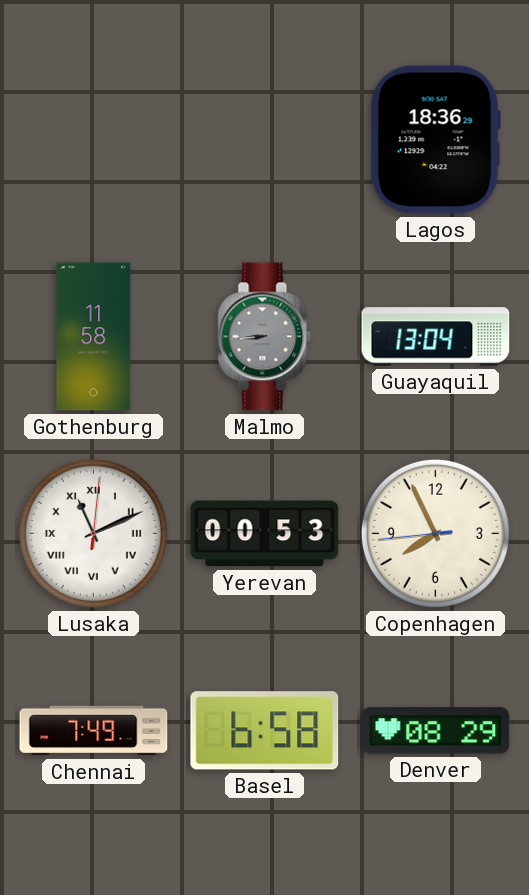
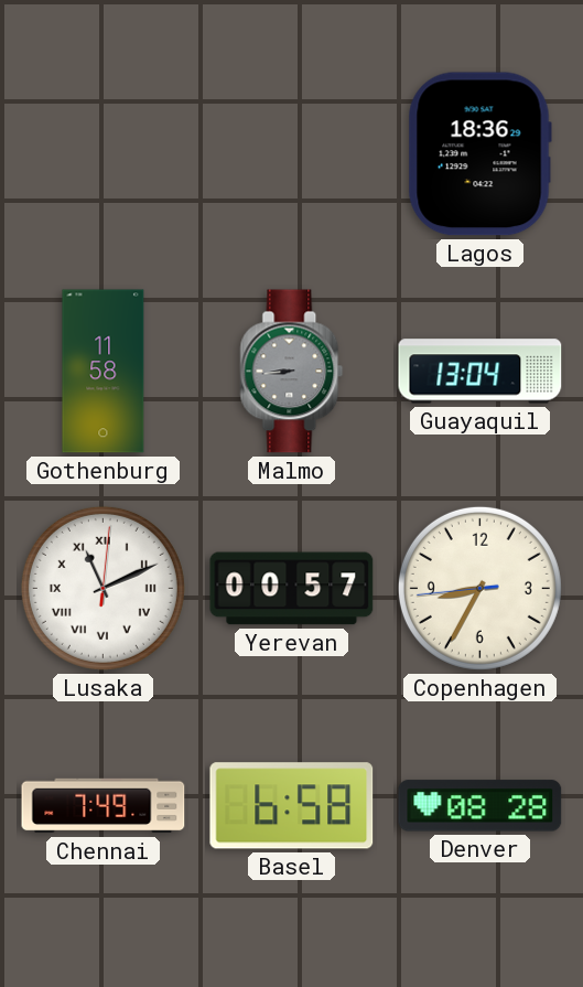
Yerevan: 00:53 -> 00:57 (292, 589)
Copenhagen: 7:55 -> 8:34 (479, 588)
Denver: 08:29 -> 08:28 (481, 806)
